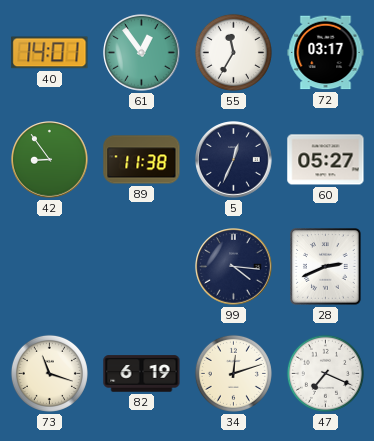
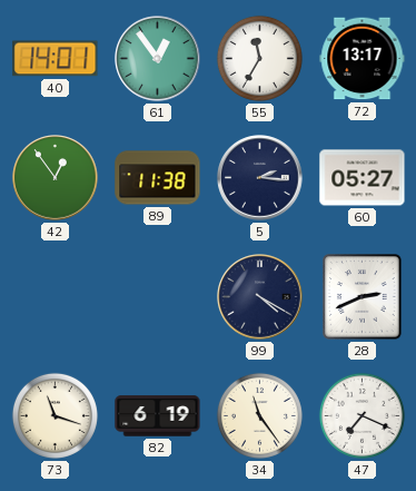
72: 03:17 -> 13:17 (363, 59)
42: 8:54 -> 12:54 (56, 178)
5: 12:34 -> 2:16 (260, 178)
99: 4:16 -> 4:20 (260, 297)
34: 12:12 -> 11:24 (259, 415)
